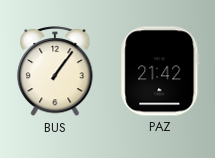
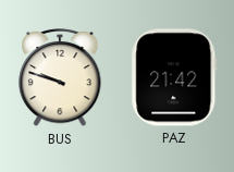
BUS: 1:06 -> 9:48 (60, 77)
